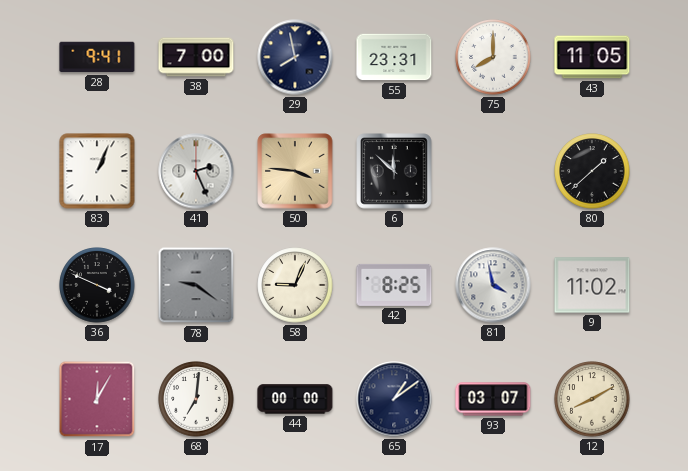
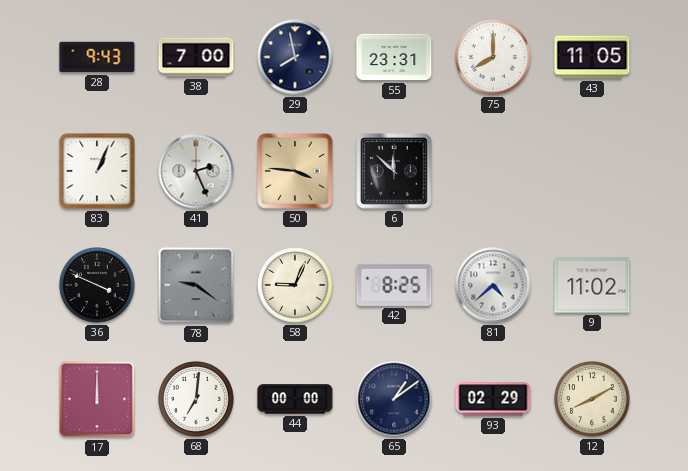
28: 9:41 -> 9:43 (97, 57)
80: 1:38 -> none (592, 171)
81: 3:58 -> 4:38 (493, 285)
17: 12:05 -> 12:00 (97, 399)
93: 03:07 -> 02:29 (493, 399)
